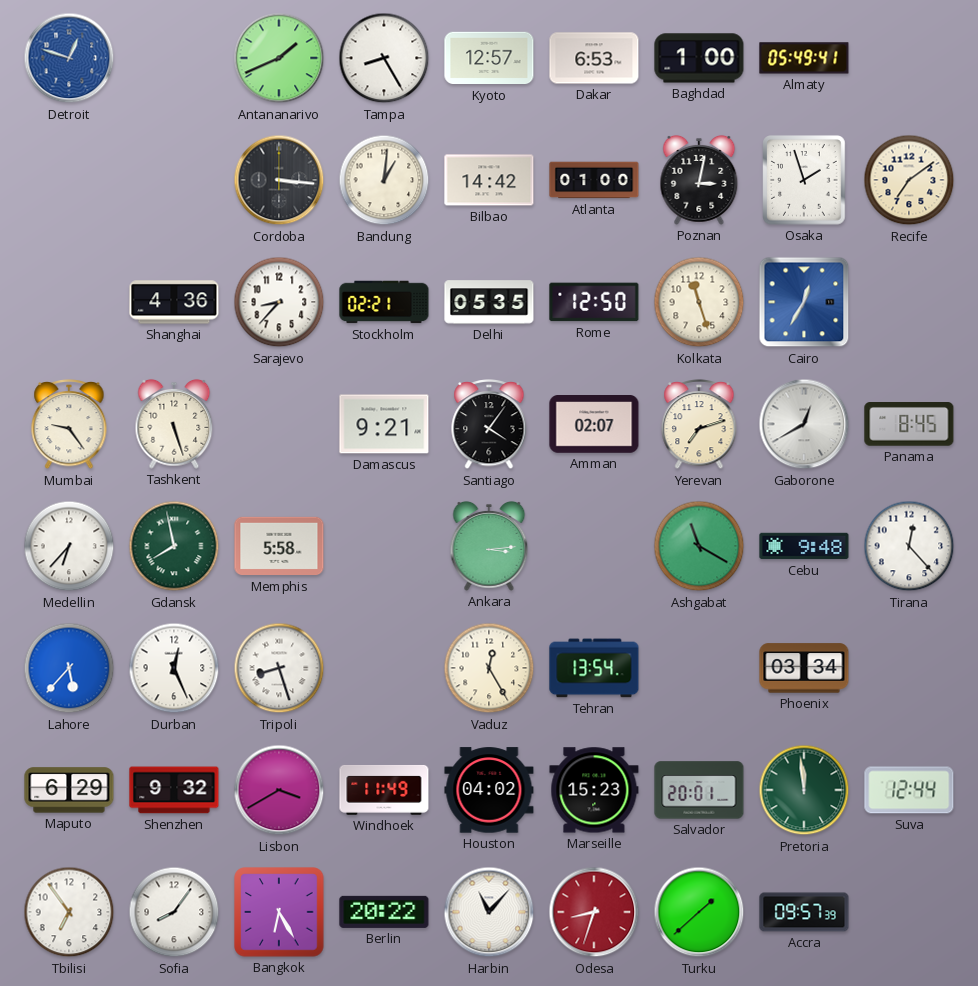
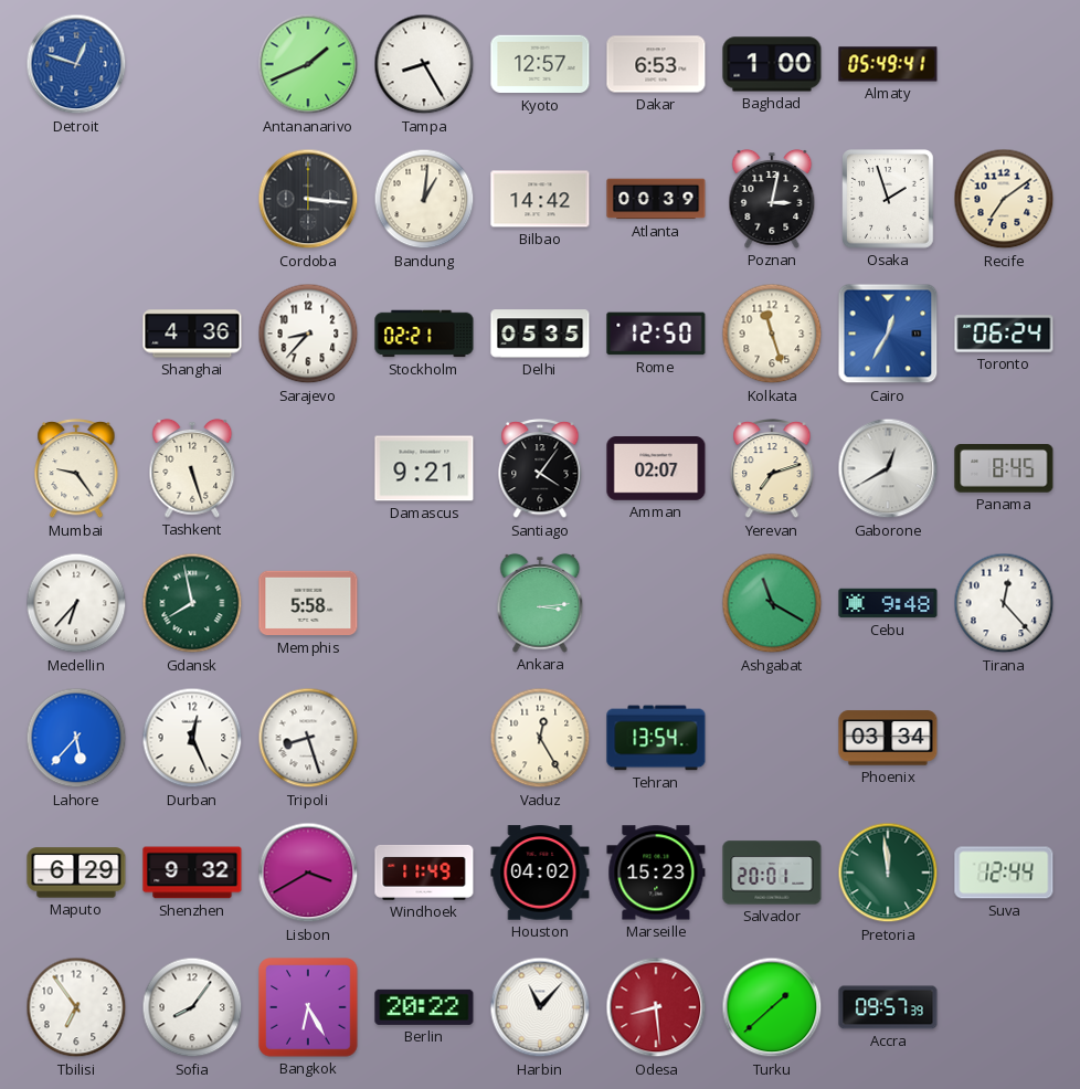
Atlanta: 01:00 -> 00:39 (656, 199)
Toronto: none -> 06:24 (1004, 334)
Odesa: 8:33 -> 8:29 (656, 1007)
